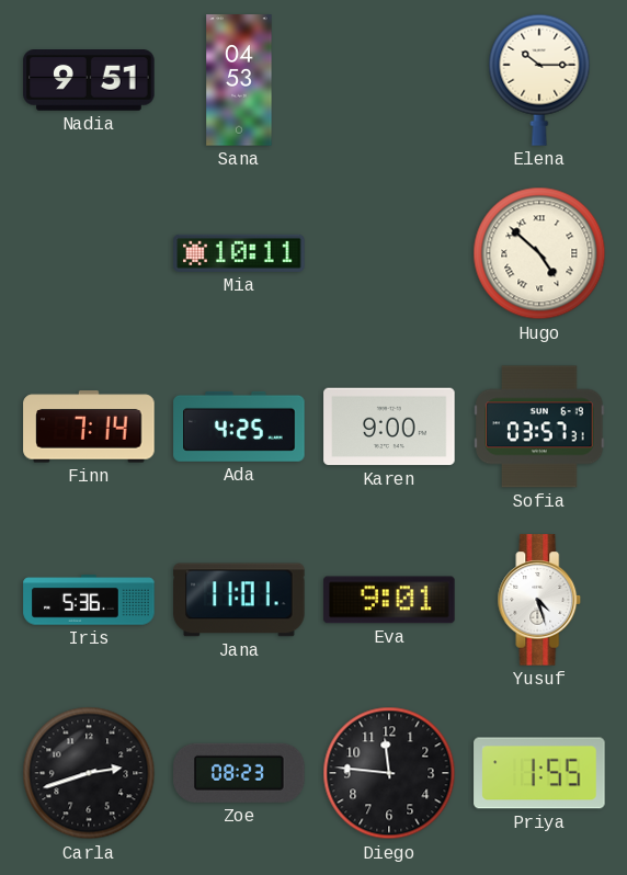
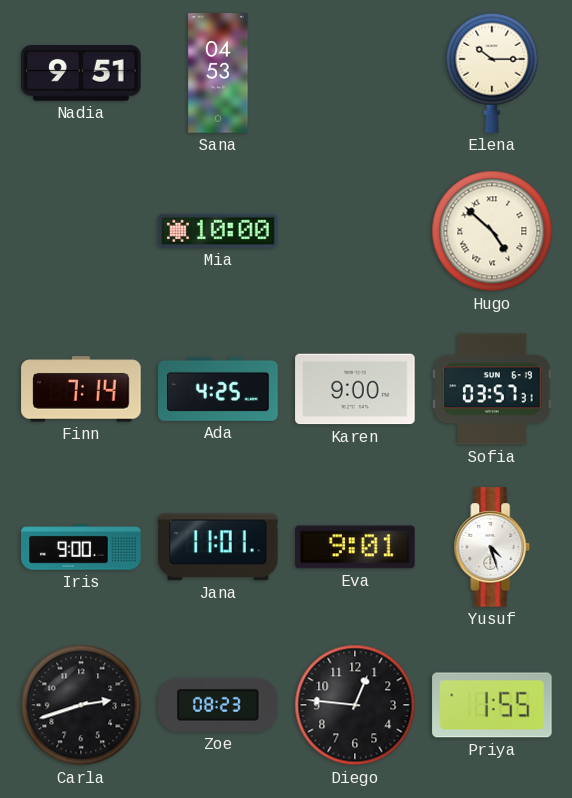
Mia: 10:11 -> 10:00 (218, 231)
Iris: 5:36 -> 9:00 (81, 547)
Diego: 11:46 -> 12:46 (355, 705)
